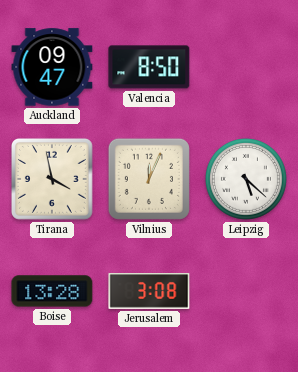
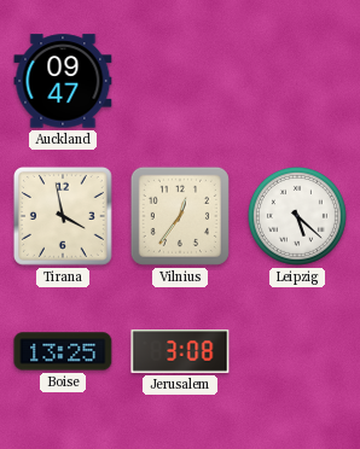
Valencia: 8:50 -> none (149, 67)
Vilnius: 12:04 -> 12:36 (180, 216)
Boise: 13:28 -> 13:25 (63, 351)
